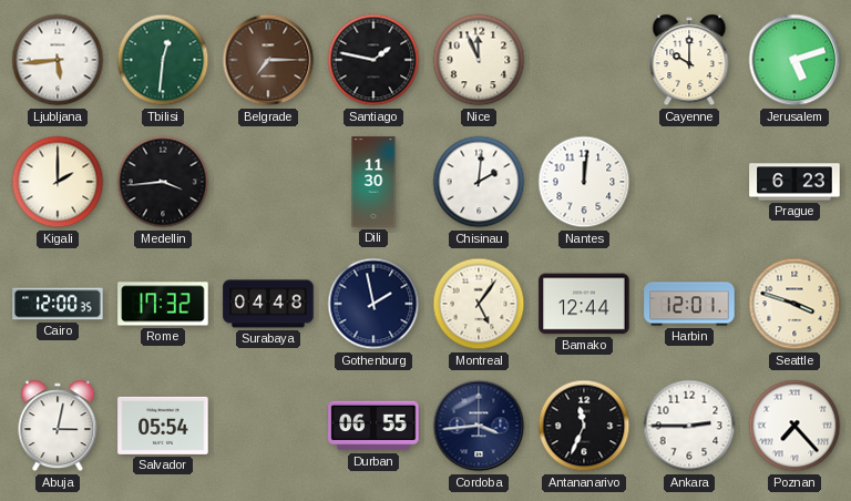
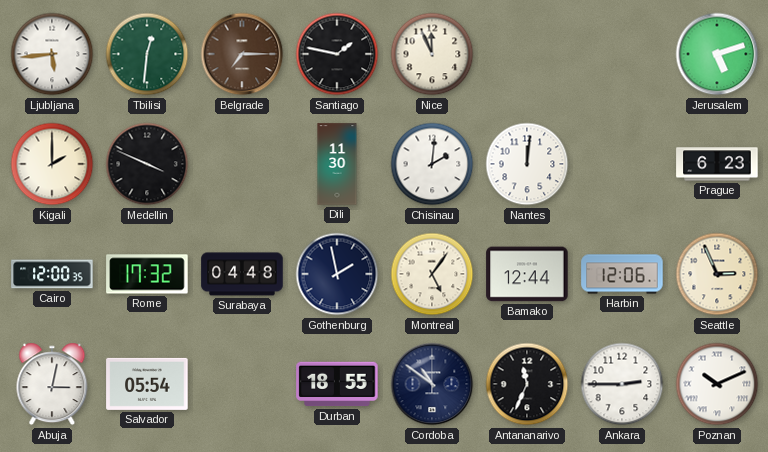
Cayenne: 10:00 -> none (689, 60)
Medellin: 3:44 -> 3:49 (147, 164)
Harbin: 12:01 -> 12:06 (622, 274)
Seattle: 3:48 -> 2:56 (717, 274)
Durban: 06:55 -> 18:55 (337, 384)
Cordoba: 3:44 -> 10:51 (432, 384)
Poznan: 7:23 -> 10:11 (717, 384)
